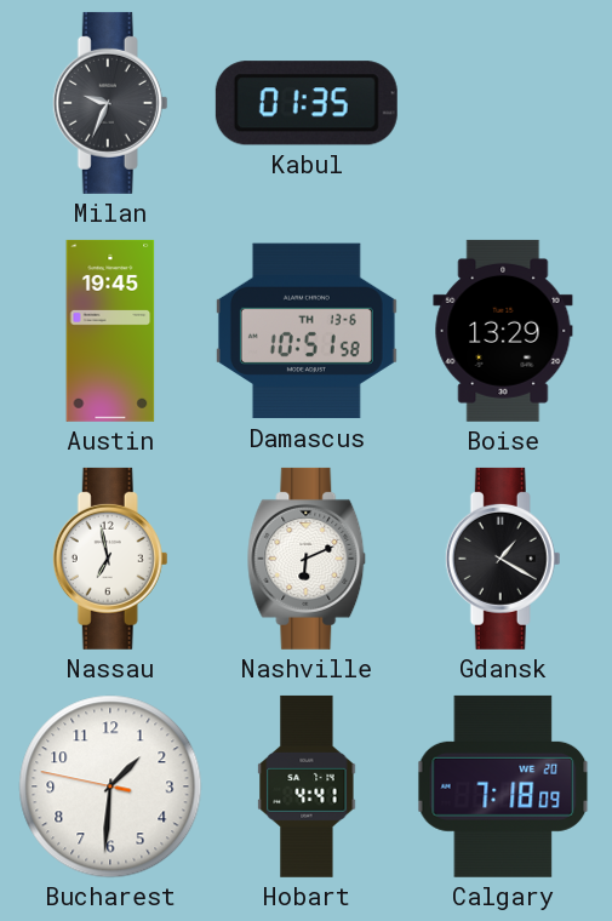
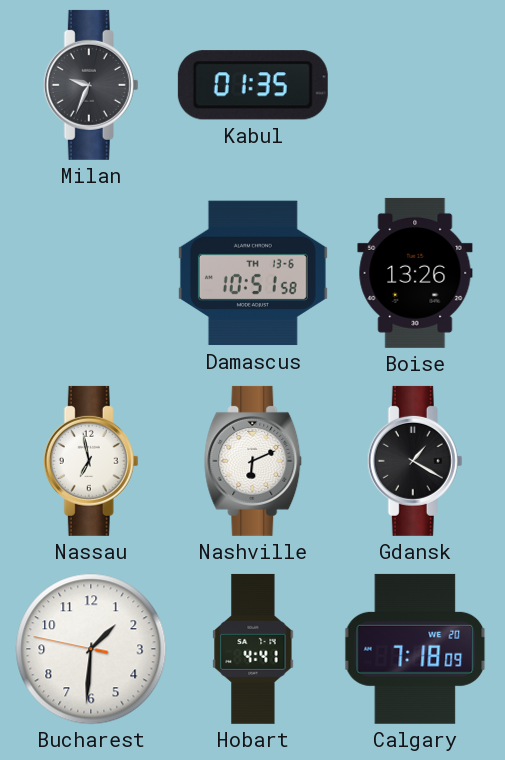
Austin: 19:45 -> none (110, 331)
Boise: 13:29 -> 13:26 (415, 273)
